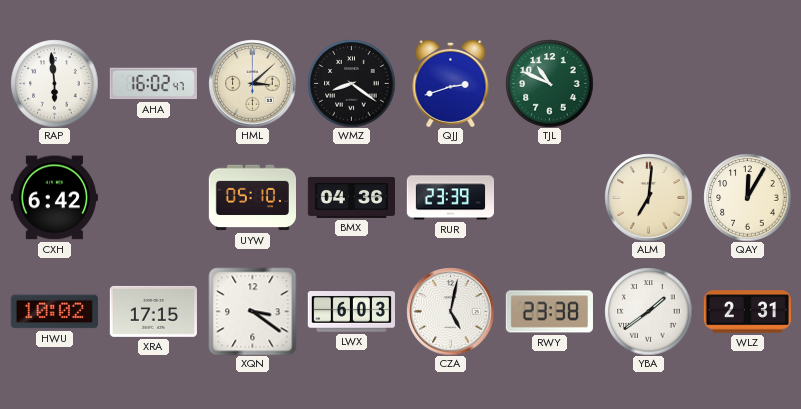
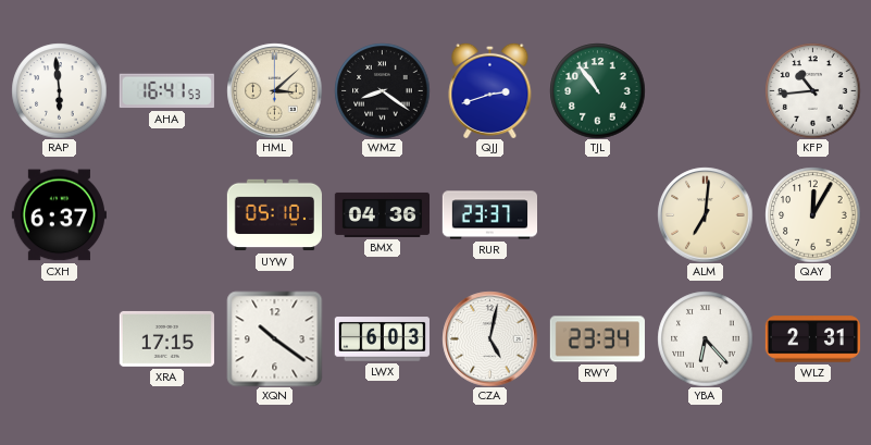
AHA: 16:02 -> 16:41 (166, 91)
TJL: 10:49 -> 10:54 (597, 90)
KFP: none -> 10:44 (812, 90)
CXH: 6:42 -> 6:37 (59, 215)
RUR: 23:39 -> 23:37 (489, 215)
HWU: 10:02 -> none (54, 312)
XQN: 3:21 -> 10:21 (274, 338)
RWY: 23:38 -> 23:34 (597, 339)
YBA: 1:39 -> 6:23 (705, 338)
